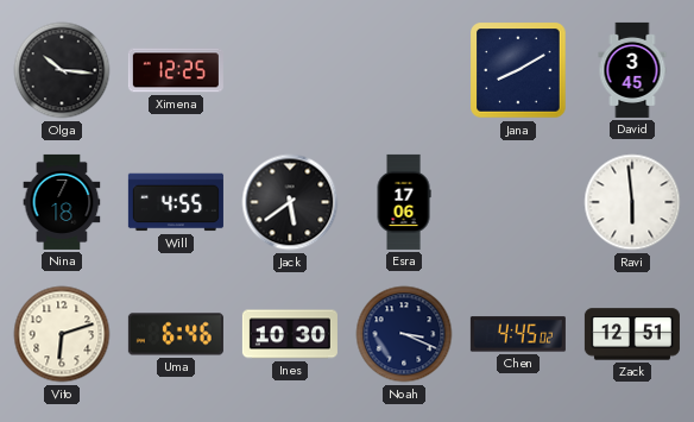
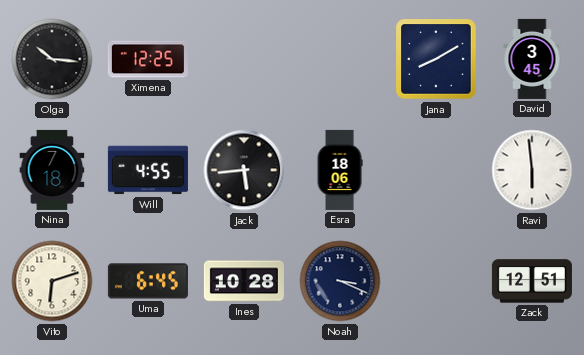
Jack: 5:39 -> 5:44 (244, 170)
Esra: 17:06 -> 18:06 (340, 170)
Uma: 6:46 -> 6:45 (148, 281)
Ines: 10:30 -> 10:28 (244, 281)
Chen: 4:45 -> none (518, 334)
